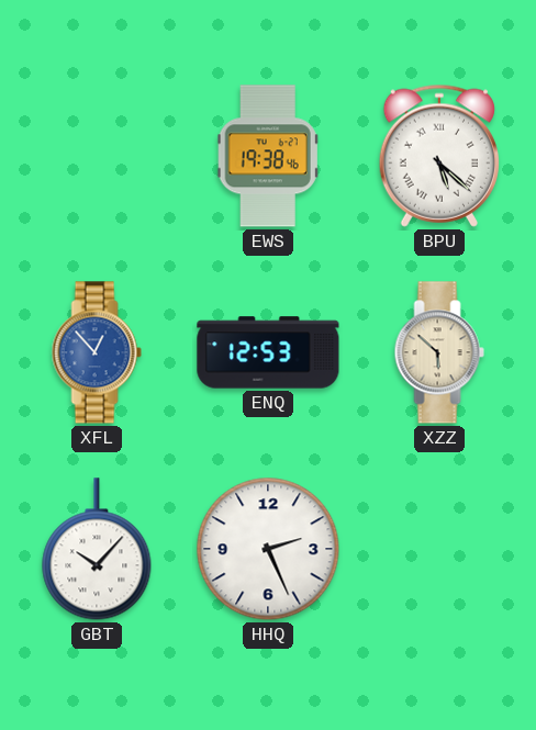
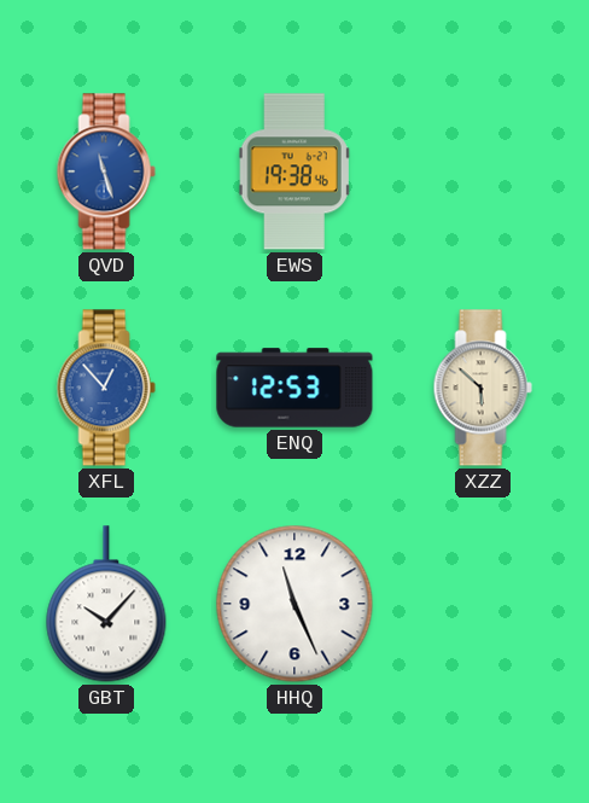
QVD: none -> 11:27 (106, 171)
BPU: 5:22 -> none (438, 156)
HHQ: 2:26 -> 11:26 (294, 604)
